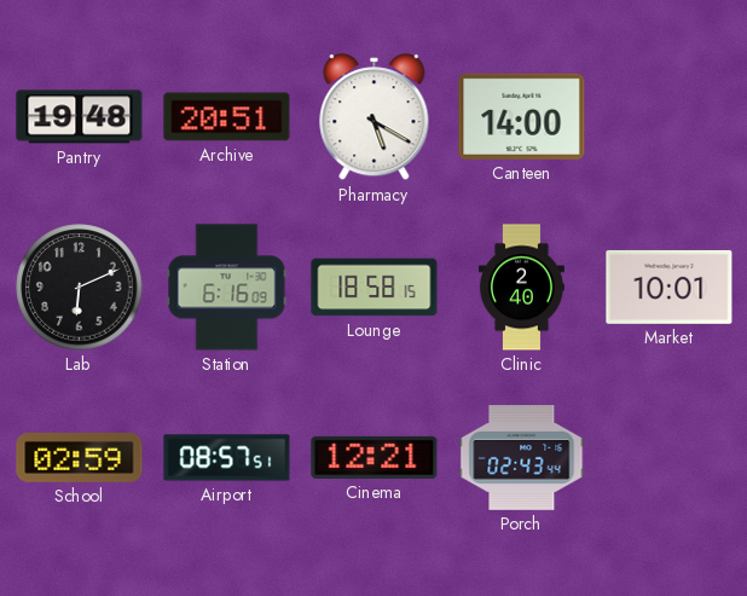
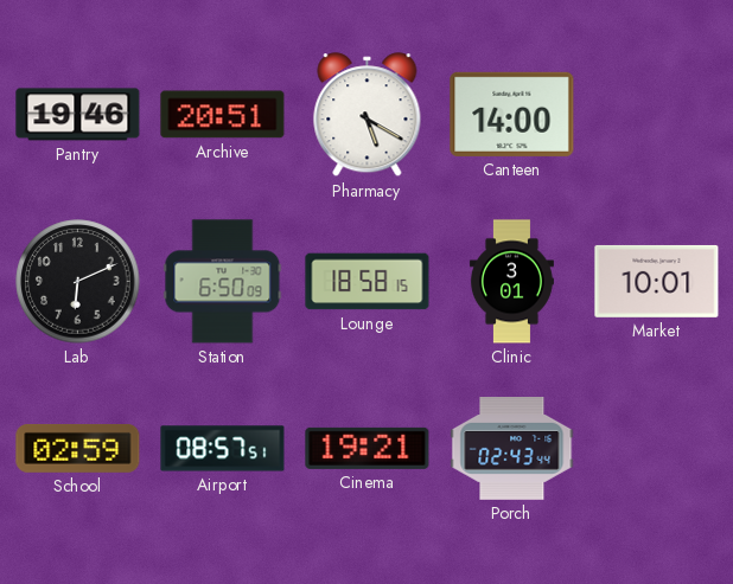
Pantry: 19:48 -> 19:46 (78, 115)
Station: 6:16 -> 6:50 (223, 282)
Clinic: 2:40 -> 3:01 (511, 282)
Cinema: 12:21 -> 19:21 (368, 448)
